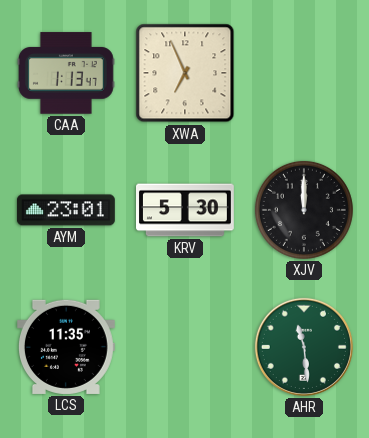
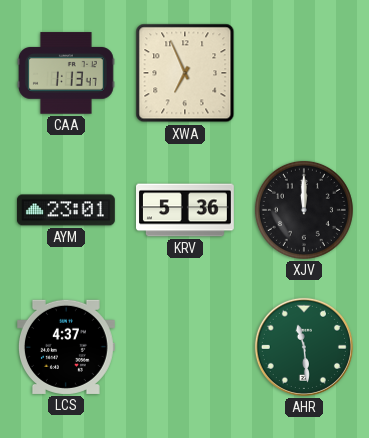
KRV: 5:30 -> 5:36 (186, 210)
LCS: 11:35 -> 4:37 (66, 347)
